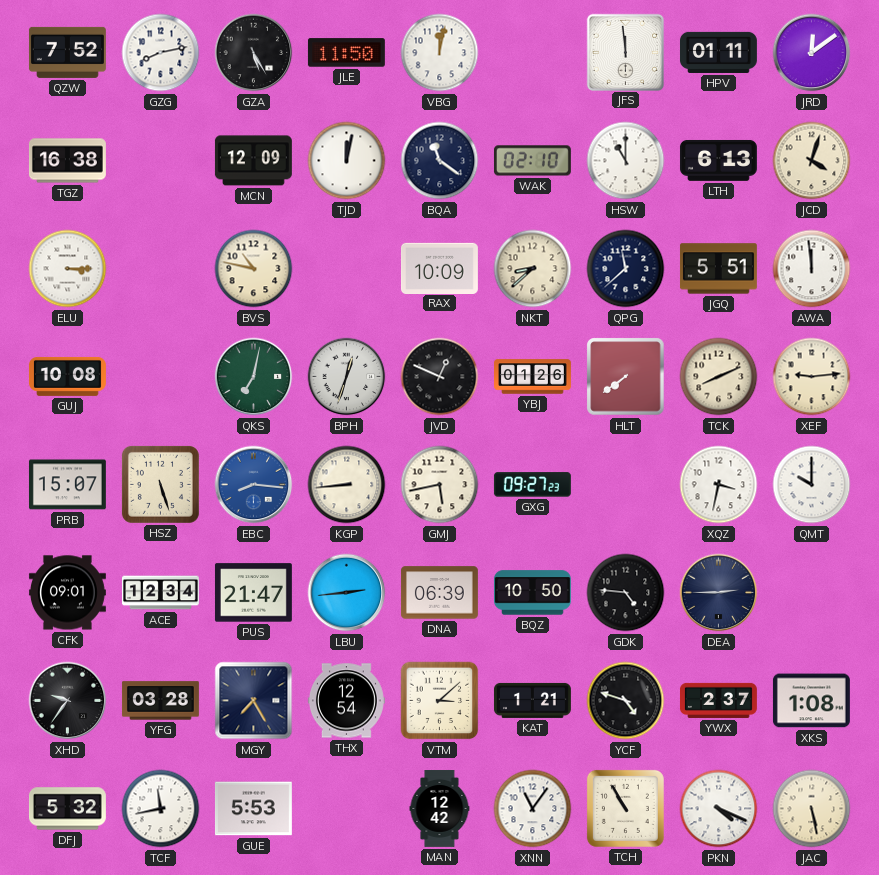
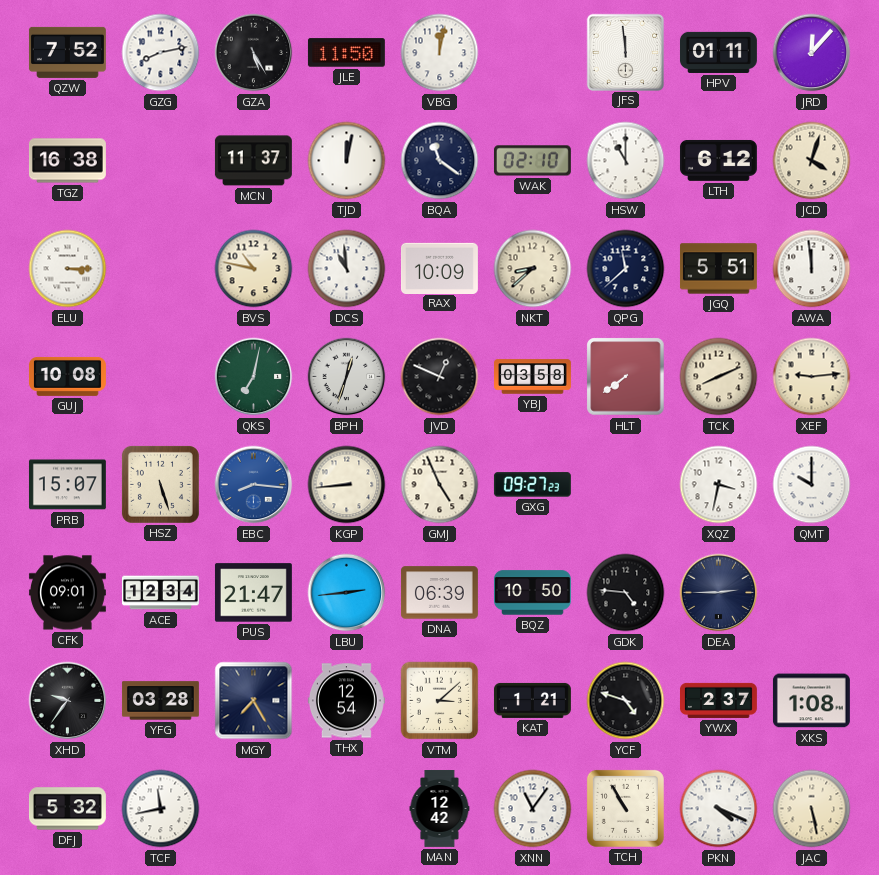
JRD: 12:09 -> 12:07 (812, 53)
MCN: 12:09 -> 11:37 (253, 161)
LTH: 6:13 -> 6:12 (718, 161)
DCS: none -> 10:59 (347, 269)
YBJ: 01:26 -> 03:58 (533, 377)
GMJ: 5:43 -> 4:56 (440, 485)
GUE: 5:53 -> none (253, 809)
